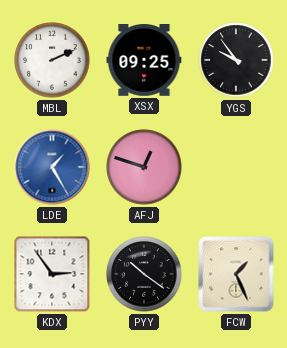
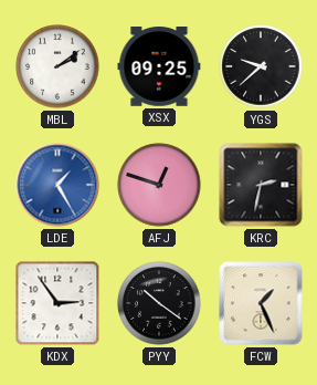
MBL: 2:11 -> 2:09 (57, 66)
YGS: 9:54 -> 9:38 (261, 66)
KRC: none -> 2:32 (261, 185)
